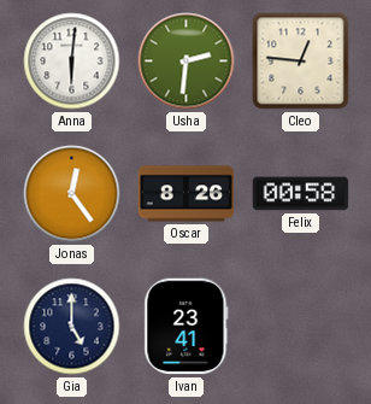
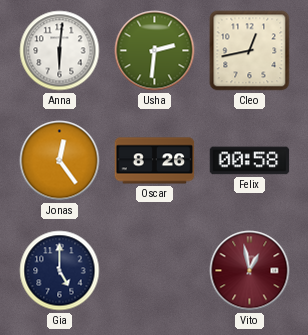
Cleo: 12:46 -> 12:43 (250, 51)
Ivan: 23:41 -> none (187, 327)
Vito: none -> 12:58 (250, 271)
